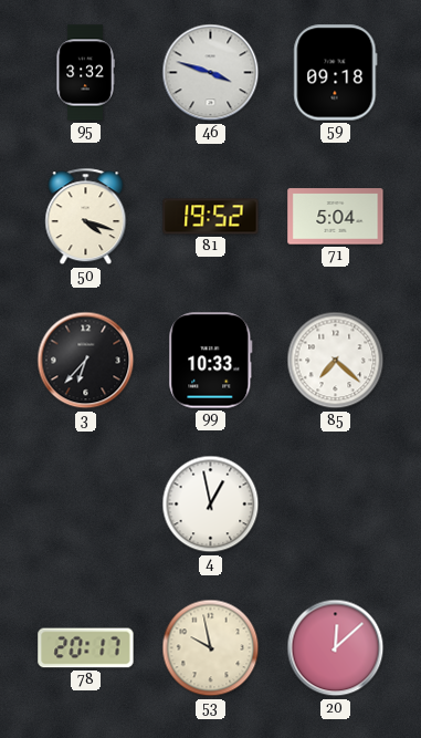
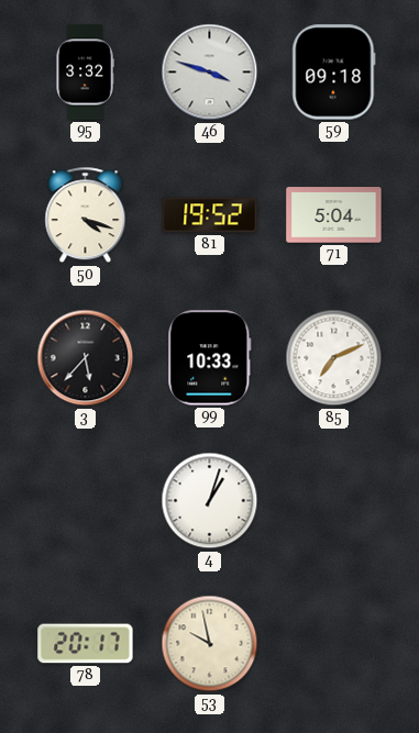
3: 6:37 -> 5:37 (86, 358)
85: 7:22 -> 7:11 (334, 358)
4: 12:58 -> 1:03 (210, 501)
20: 12:08 -> none (336, 648)
